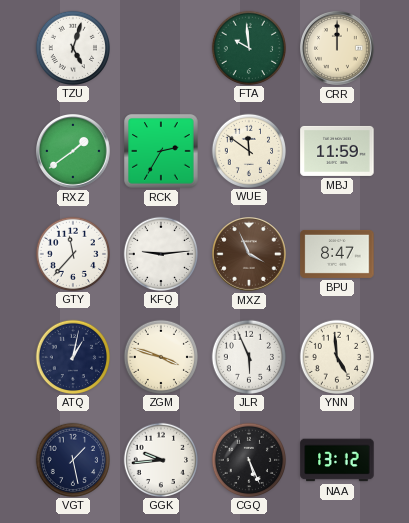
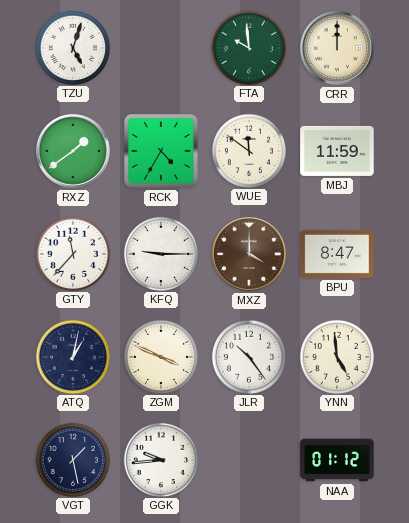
RCK: 2:35 -> 4:35 (161, 151)
KFQ: 9:14 -> 9:15 (160, 253)
MXZ: 3:56 -> 4:00 (250, 255)
ZGM: 3:48 -> 3:49 (160, 356)
JLR: 5:56 -> 10:24 (248, 356)
CGQ: 5:26 -> none (248, 459)
NAA: 13:12 -> 01:12 (337, 460)
